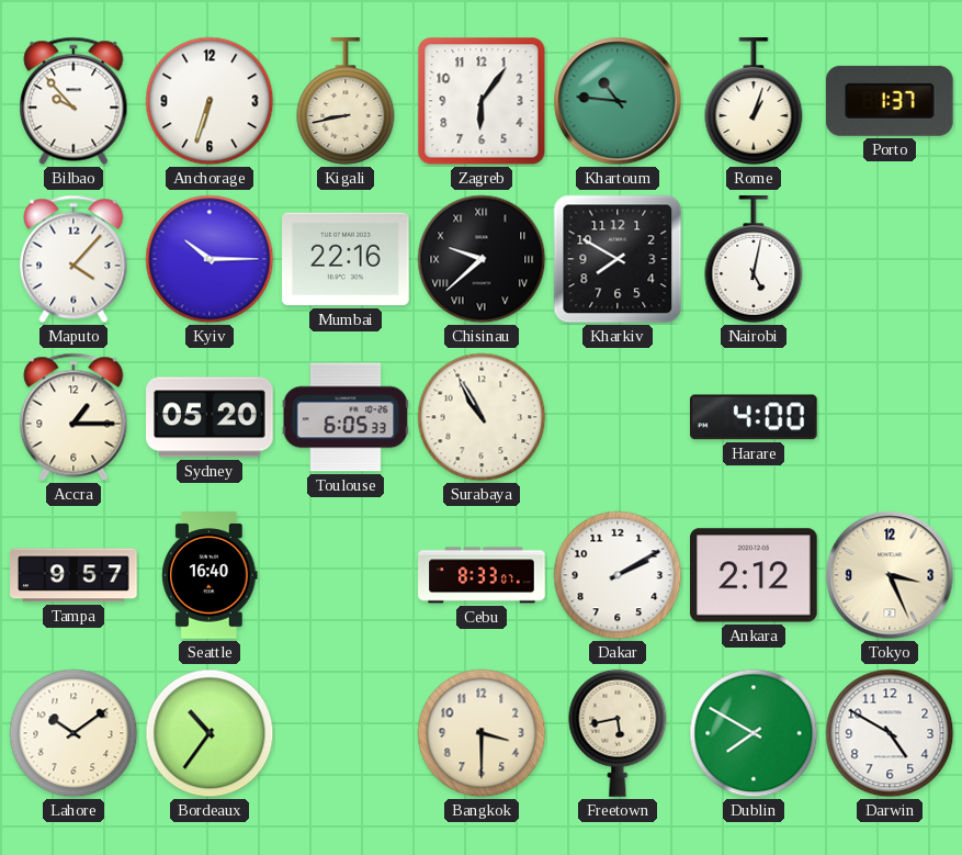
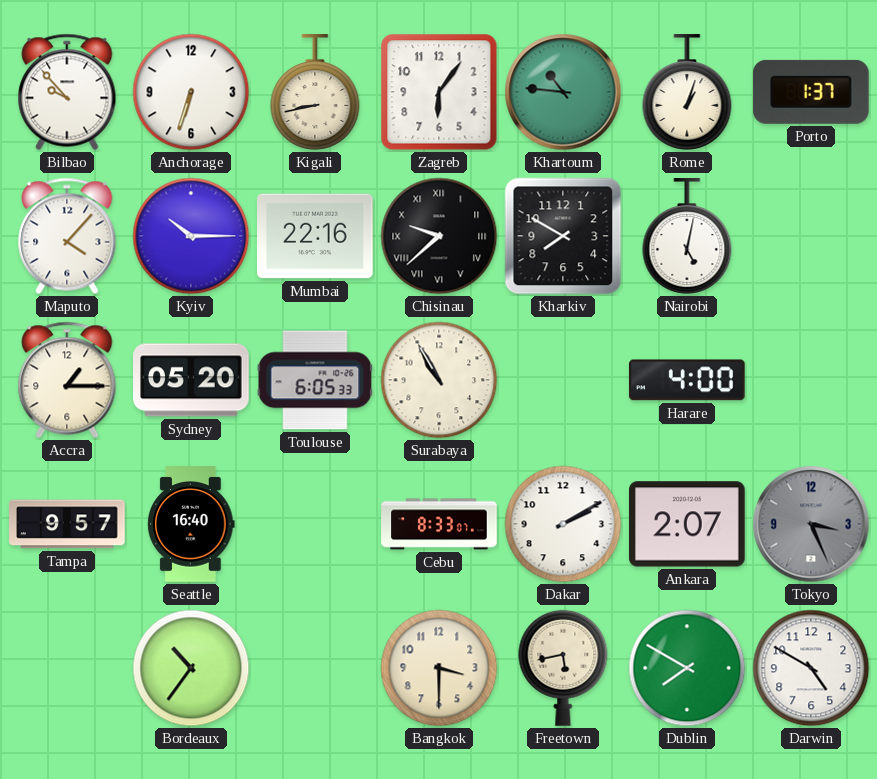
Ankara: 2:12 -> 2:07 (687, 524)
Tokyo dial: cream -> grey (811, 524)
Lahore: 10:09 -> none (73, 733)
